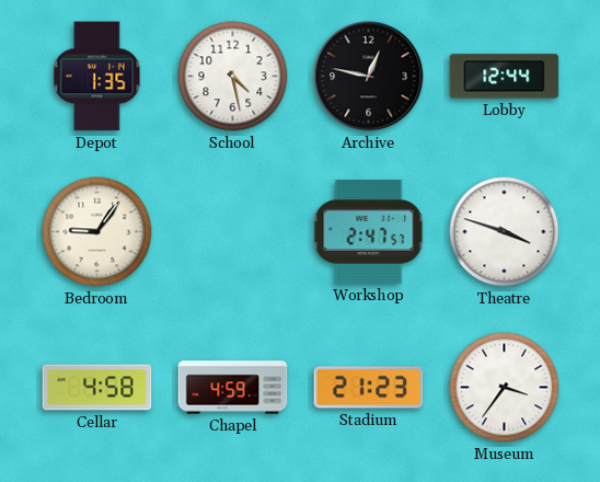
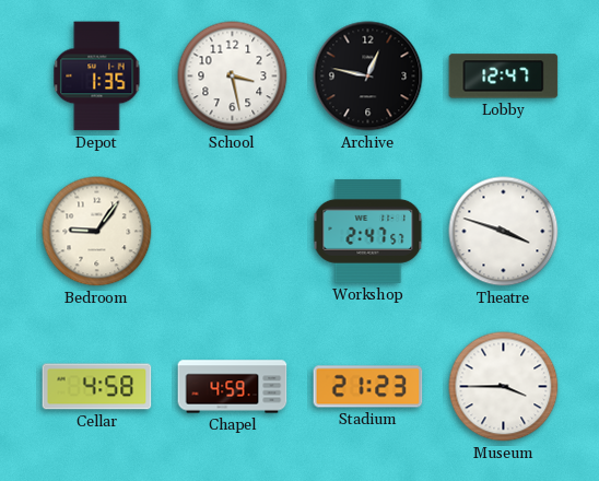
School: 4:28 -> 3:28 (233, 77)
Lobby: 12:44 -> 12:47 (504, 77)
Museum: 3:36 -> 3:45 (504, 387)
